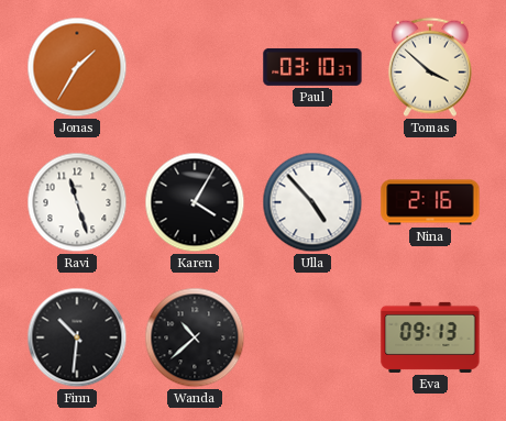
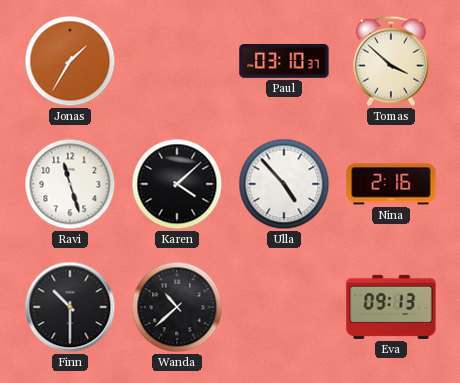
Karen: 4:05 -> 4:08 (177, 184)
Finn: 10:31 -> 10:30 (70, 307)
